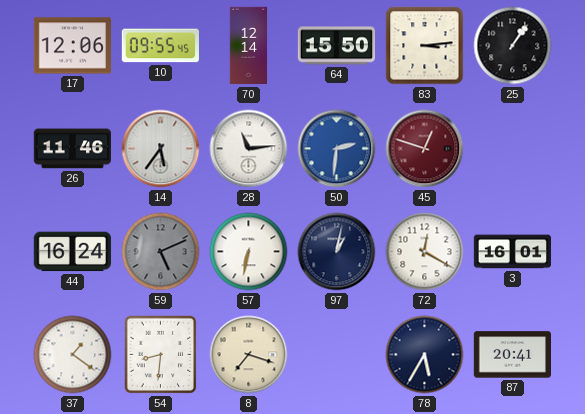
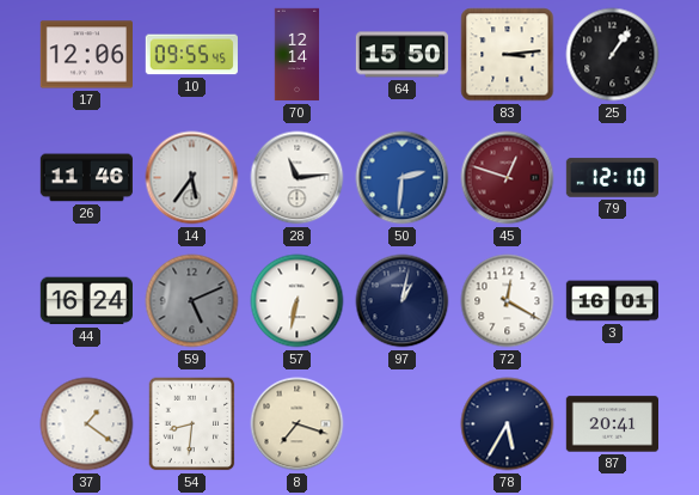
79: none -> 12:10 (612, 178)
